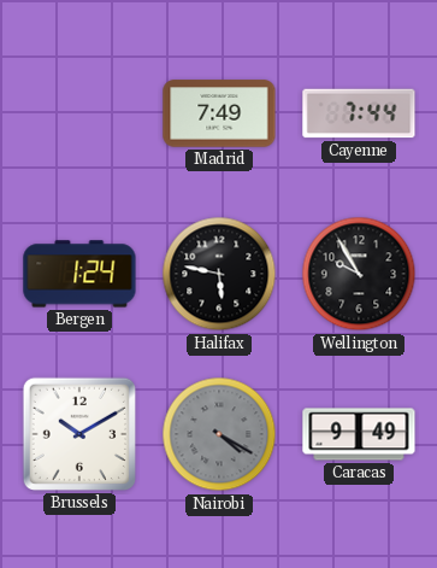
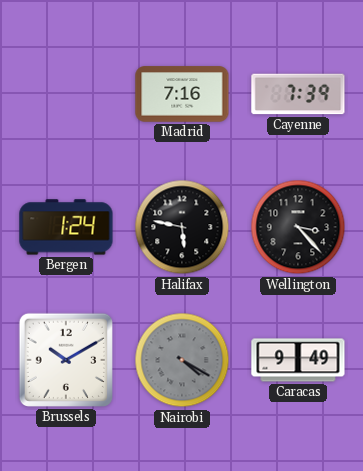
Madrid: 7:49 -> 7:16 (182, 94)
Cayenne: 7:44 -> 7:39 (298, 94)
Wellington: 9:55 -> 3:23 (298, 227)
